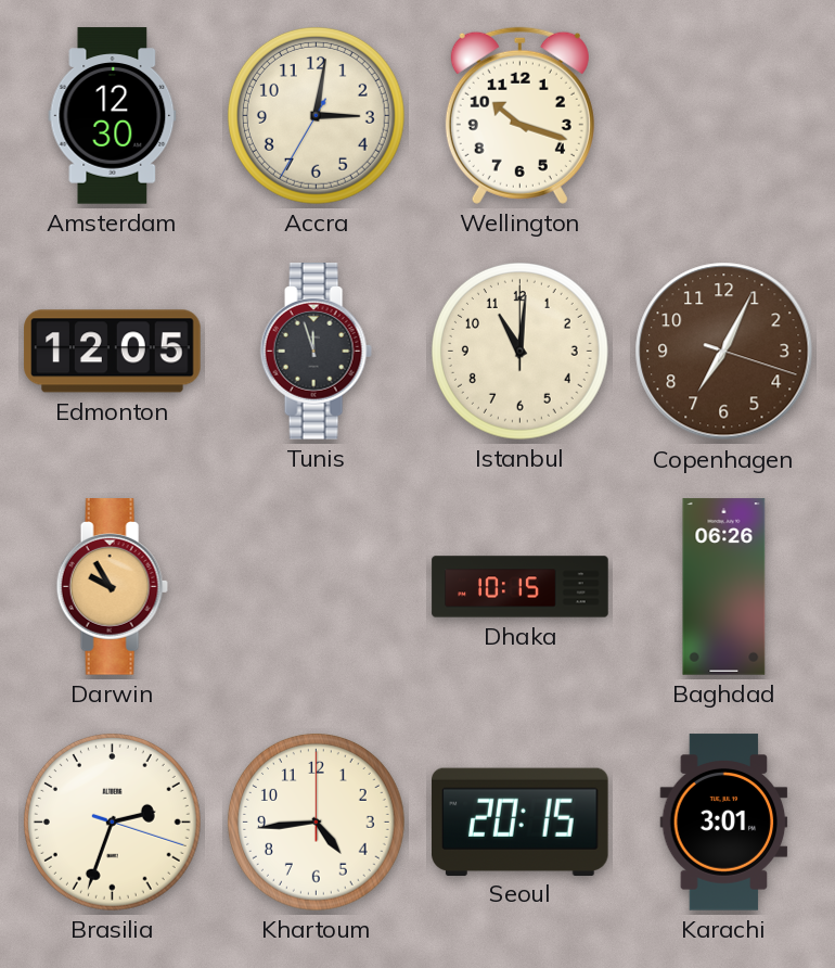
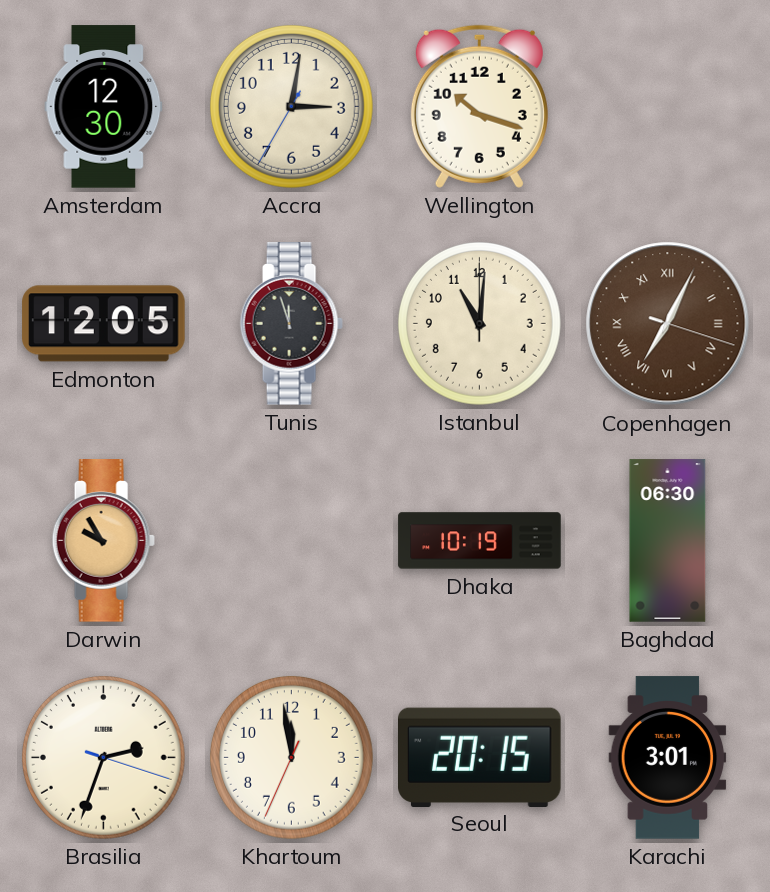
Copenhagen numerals: Arabic -> Roman (668, 324)
Dhaka: 10:15 -> 10:19 (480, 541)
Baghdad: 06:26 -> 06:30 (668, 541)
Khartoum: 4:44 -> 11:58 (291, 757)
